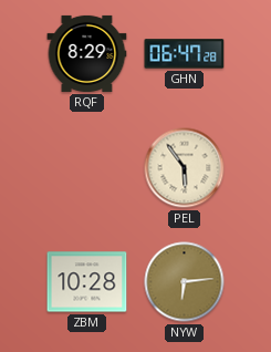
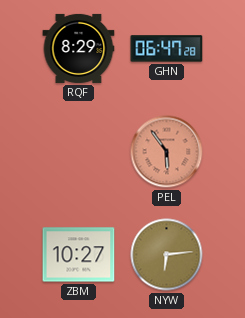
PEL dial: cream -> salmon (167, 152)
ZBM: 10:28 -> 10:27 (79, 255)
